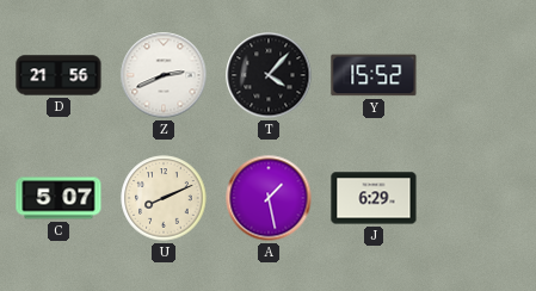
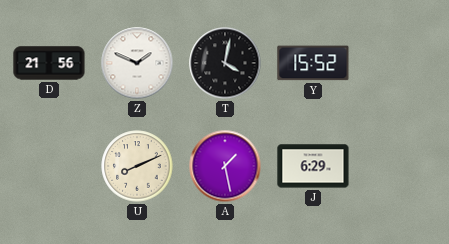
Z: 2:41 -> 1:49 (137, 63)
T: 4:07 -> 4:02 (225, 63)
C: 5:07 -> none (58, 198)
